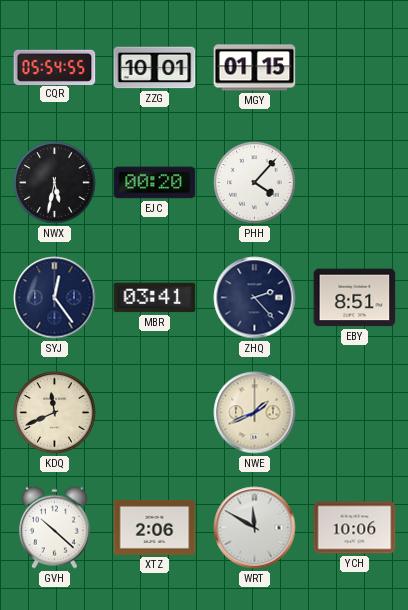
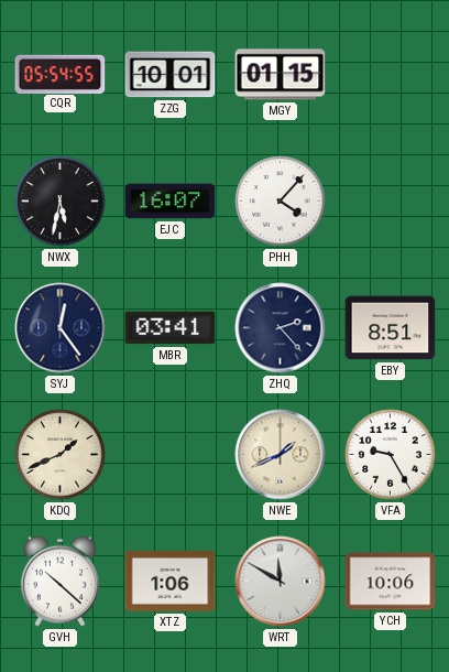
EJC: 00:20 -> 16:07 (171, 202)
KDQ: 11:41 -> 1:41 (61, 455)
VFA: none -> 9:25 (391, 455)
XTZ: 2:06 -> 1:06 (171, 581)
